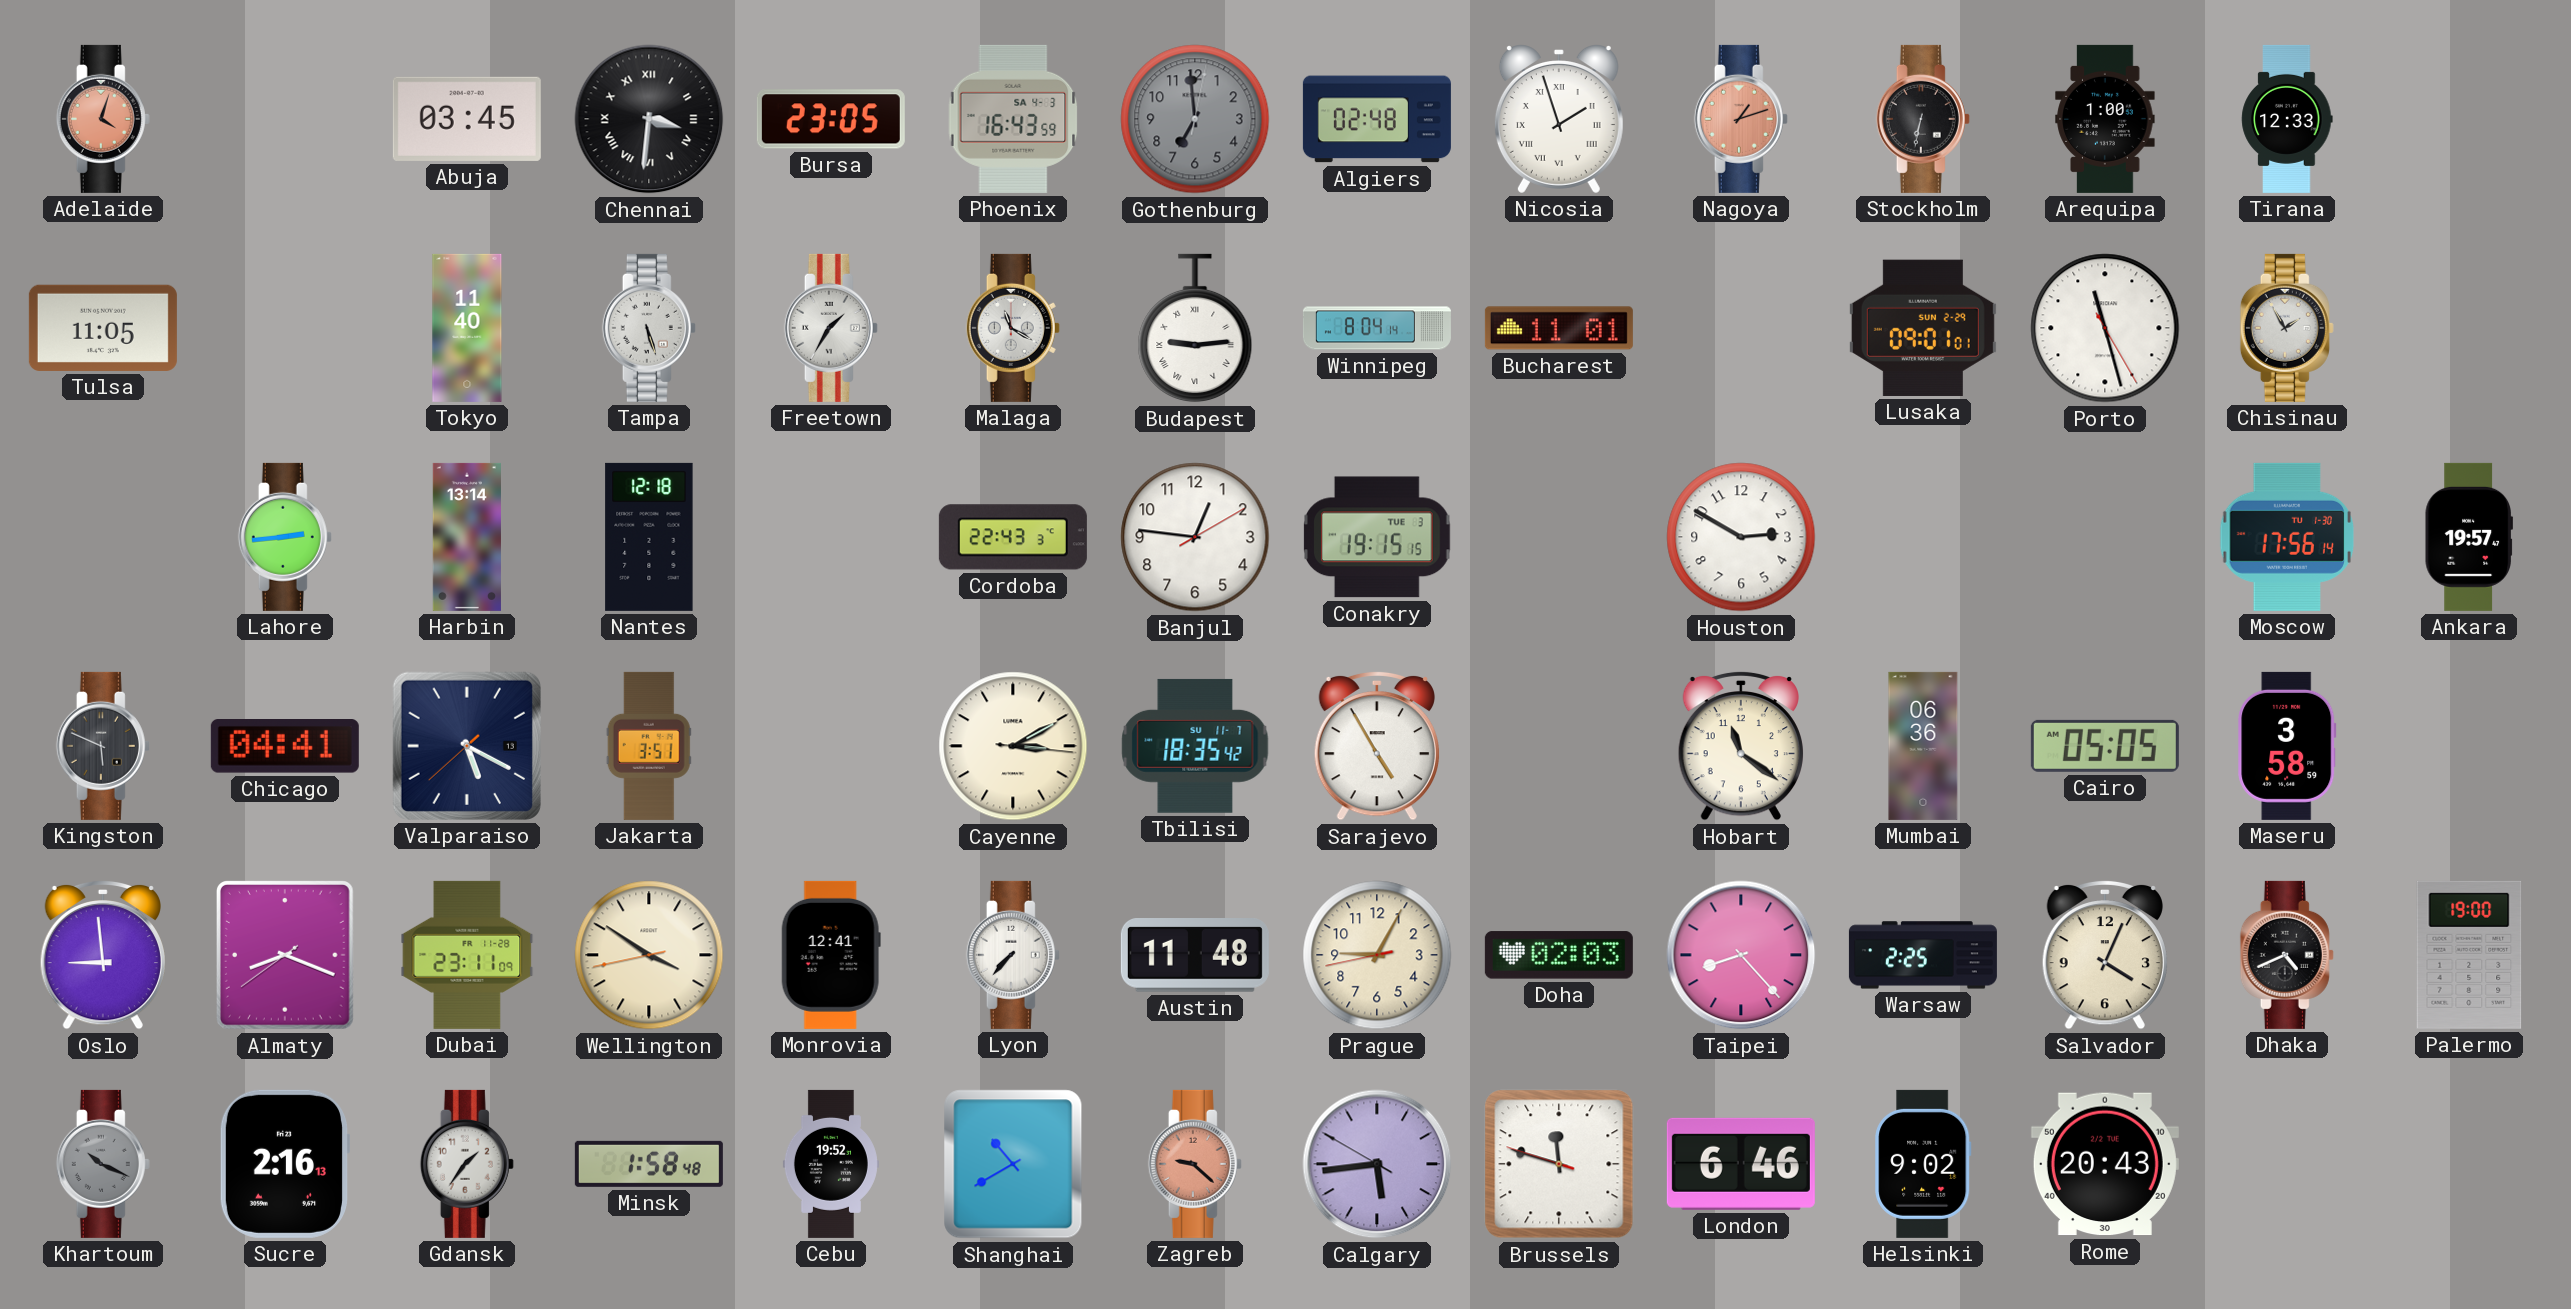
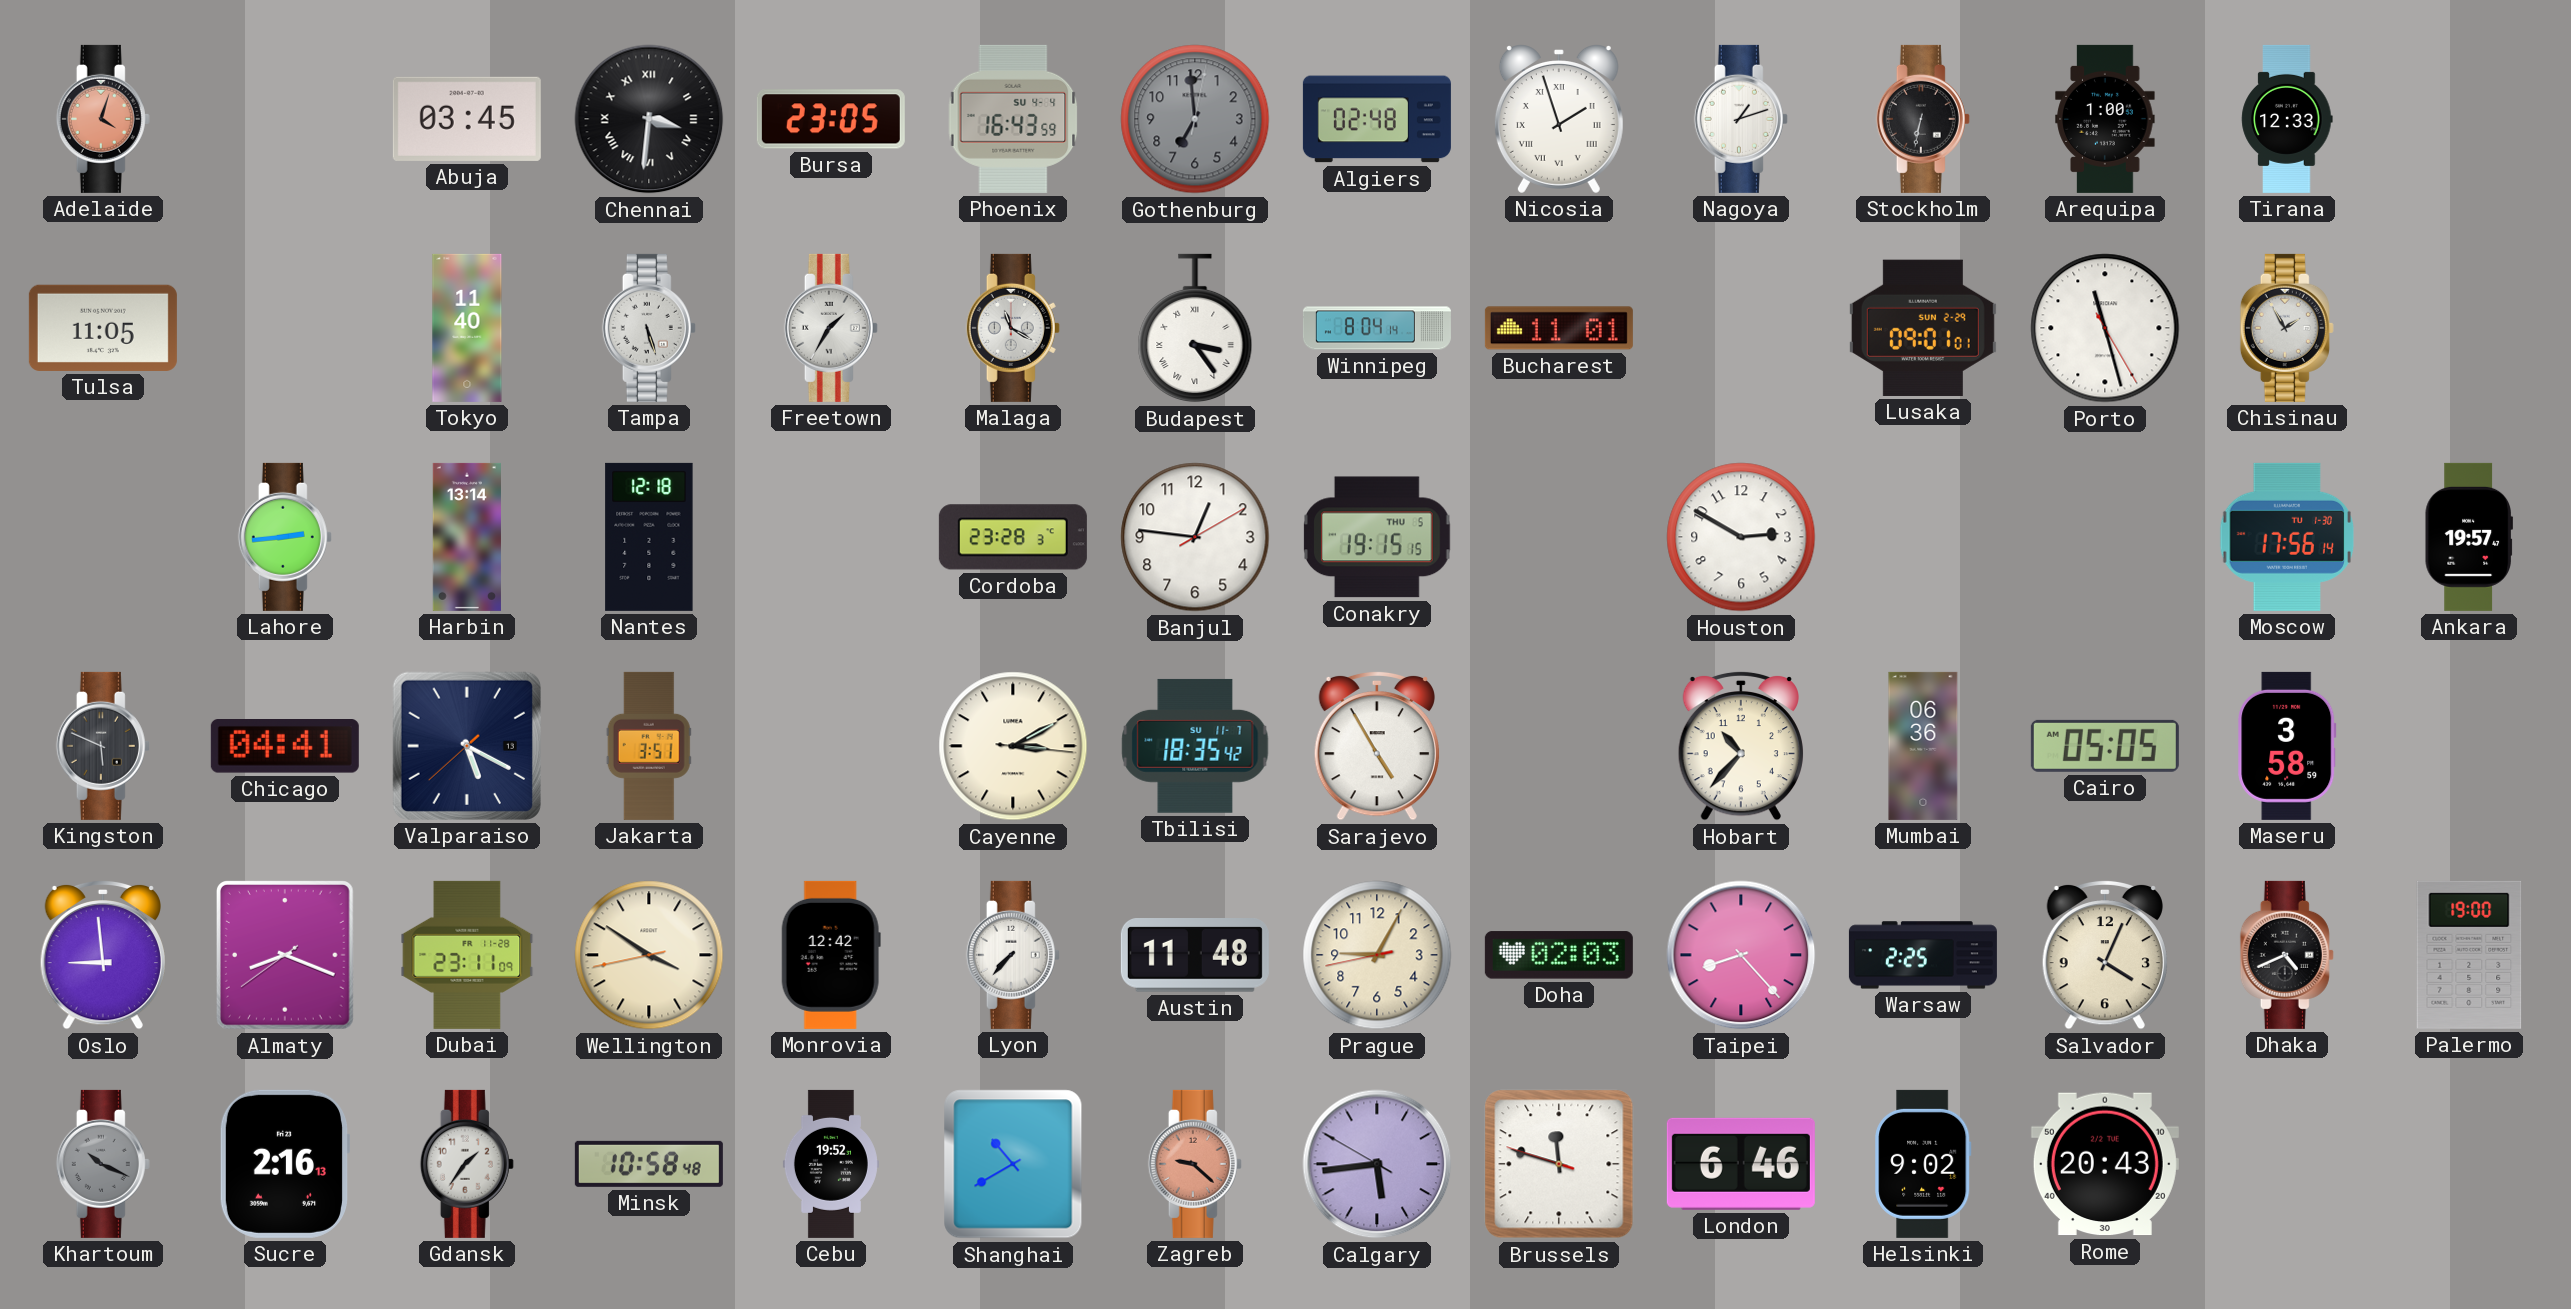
Phoenix date: SA 4-3 -> SU 4-4 (1013, 119)
Nagoya dial: salmon -> white (1741, 119)
Budapest: 9:14 -> 3:24 (1195, 328)
Cordoba: 22:43 -> 23:28 (1013, 537)
Conakry date: TUE 3 -> THU 5 (1377, 537)
Hobart: 11:21 -> 10:37 (1741, 746)
Monrovia: 12:41 -> 12:42 (831, 955)
Minsk: 1:58 -> 10:58 (649, 1164)
